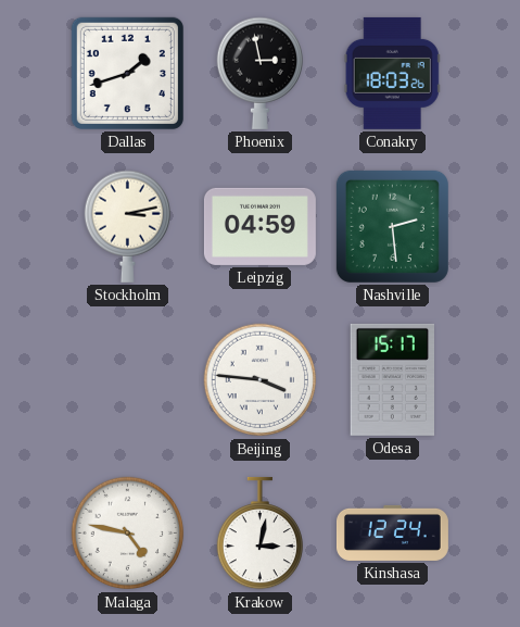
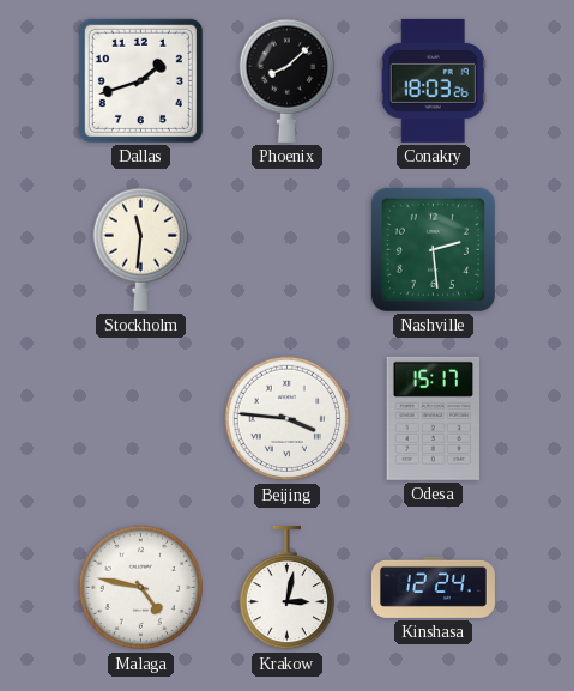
Phoenix: 2:58 -> 8:08 (286, 80)
Stockholm: 3:13 -> 11:31 (140, 249)
Leipzig: 04:59 -> none (259, 226)
